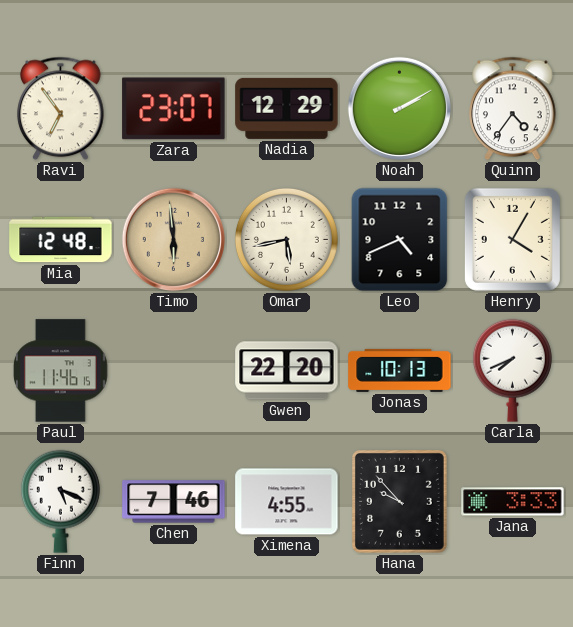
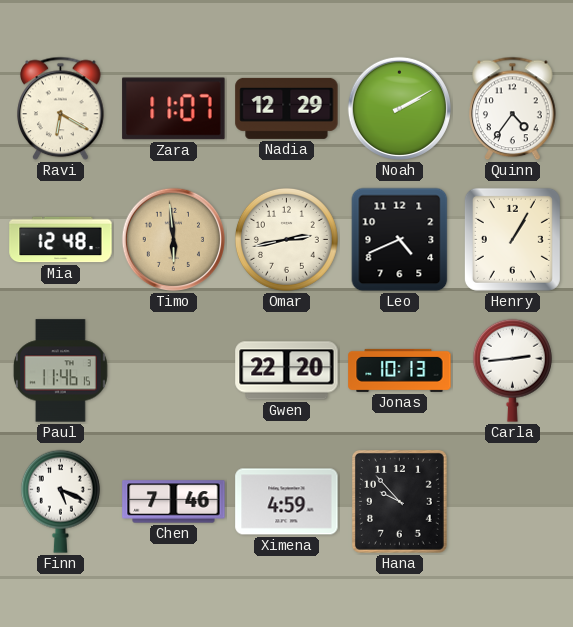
Ravi: 6:54 -> 6:20 (61, 109)
Zara: 23:07 -> 11:07 (174, 109)
Omar: 5:43 -> 2:43 (286, 239)
Henry: 4:05 -> 1:05 (512, 239)
Carla: 7:41 -> 2:44 (512, 370)
Ximena: 4:55 -> 4:59 (287, 502)
Jana: 3:33 -> none (513, 502)
